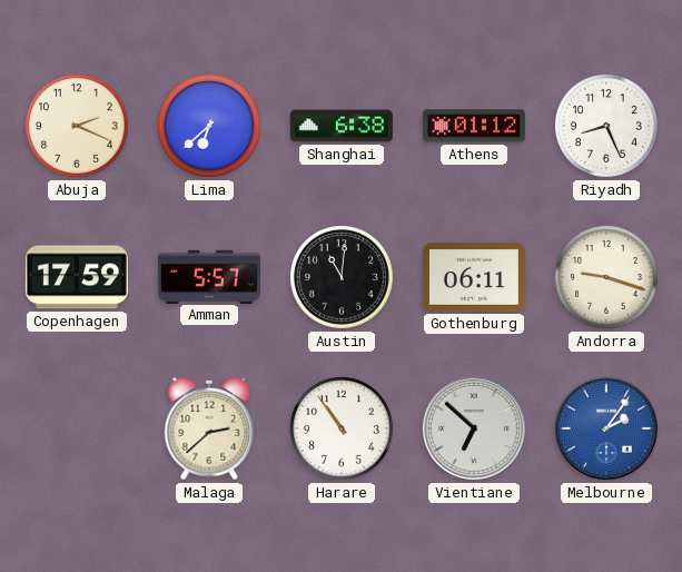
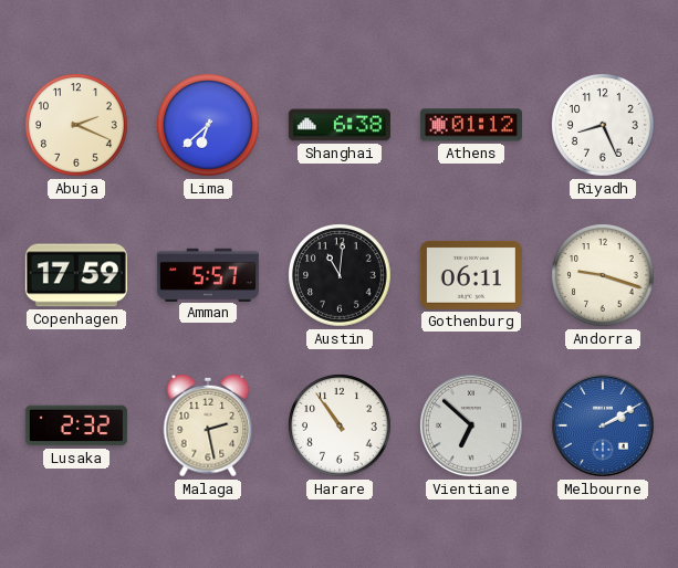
Lusaka: none -> 2:32 (76, 425)
Malaga: 2:38 -> 2:28 (208, 425)
Melbourne: 2:06 -> 2:10 (603, 425)
